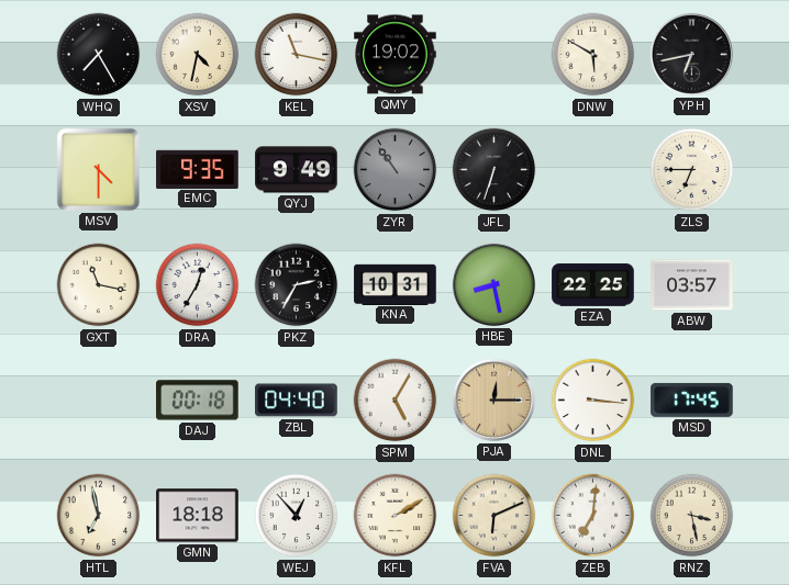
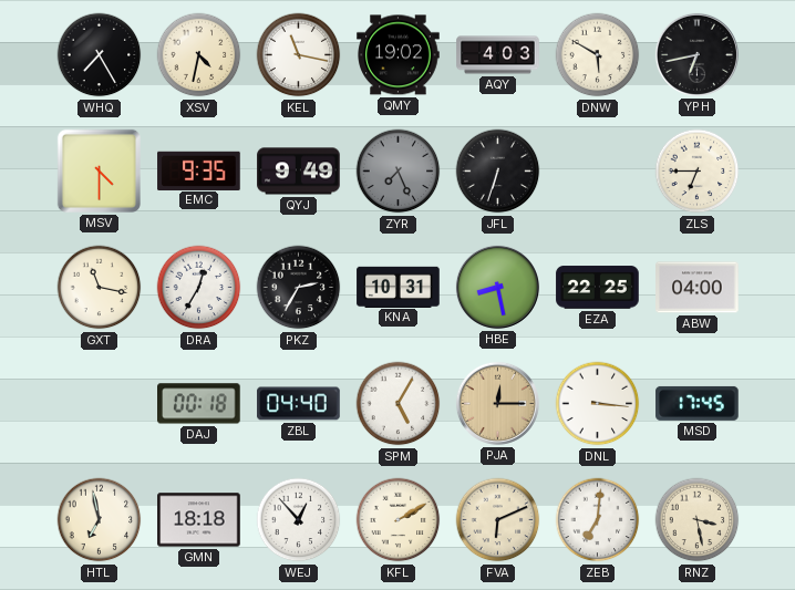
AQY: none -> 4:03 (498, 55)
ZYR: 10:54 -> 7:26 (399, 172)
ABW: 03:57 -> 04:00 (698, 288)
